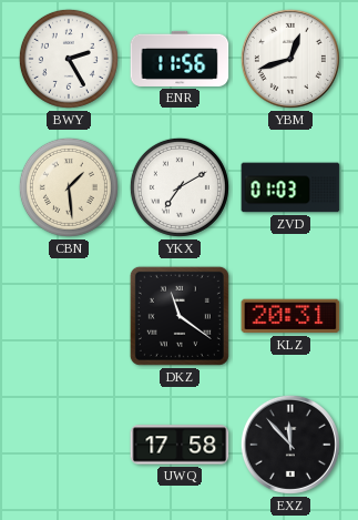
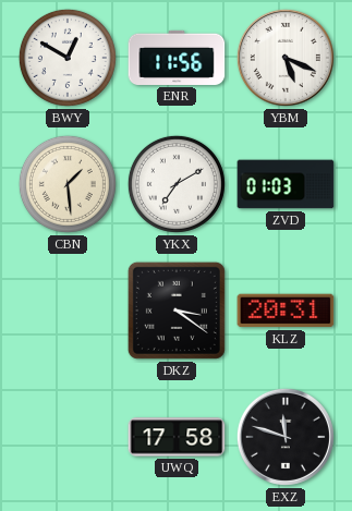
BWY: 2:25 -> 12:50 (68, 58)
YBM: 12:42 -> 5:19 (286, 58)
DKZ: 11:21 -> 3:21 (177, 311)
EXZ: 11:53 -> 11:48 (286, 437)
